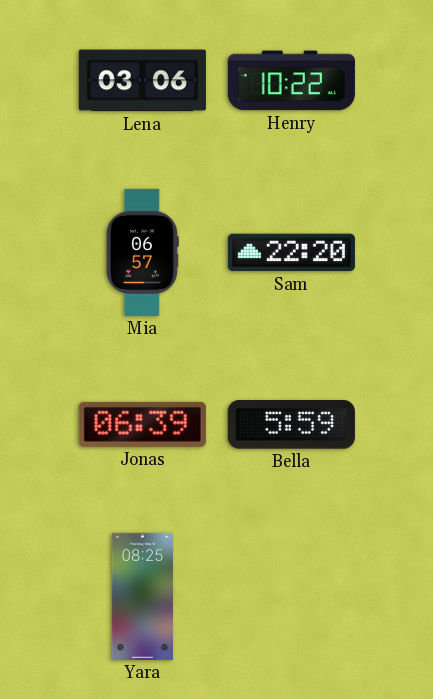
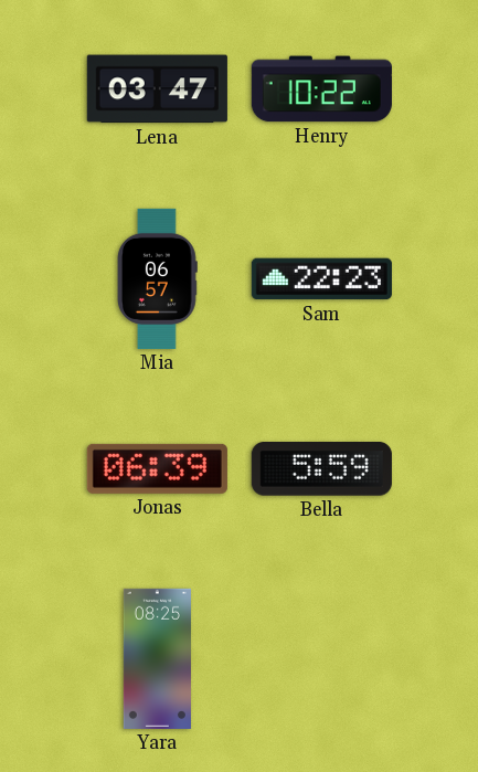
Lena: 03:06 -> 03:47 (157, 89)
Sam: 22:20 -> 22:23 (321, 279)
